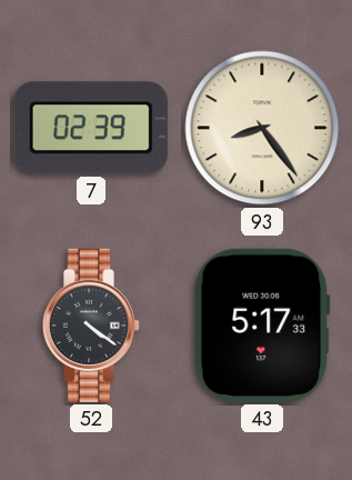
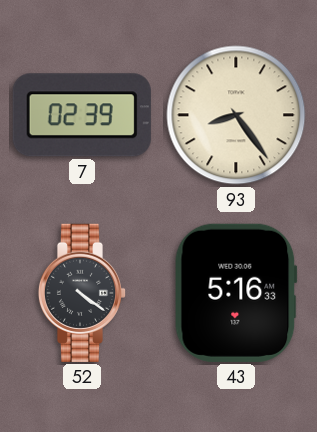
43: 5:17 -> 5:16 (236, 293)
